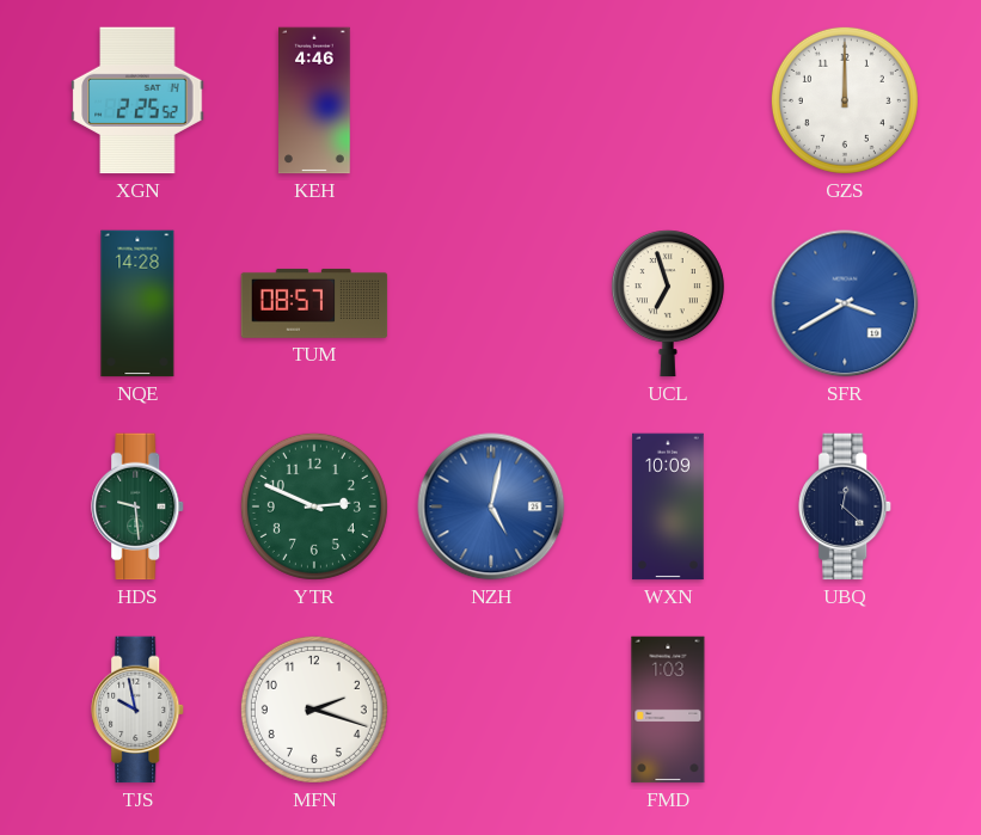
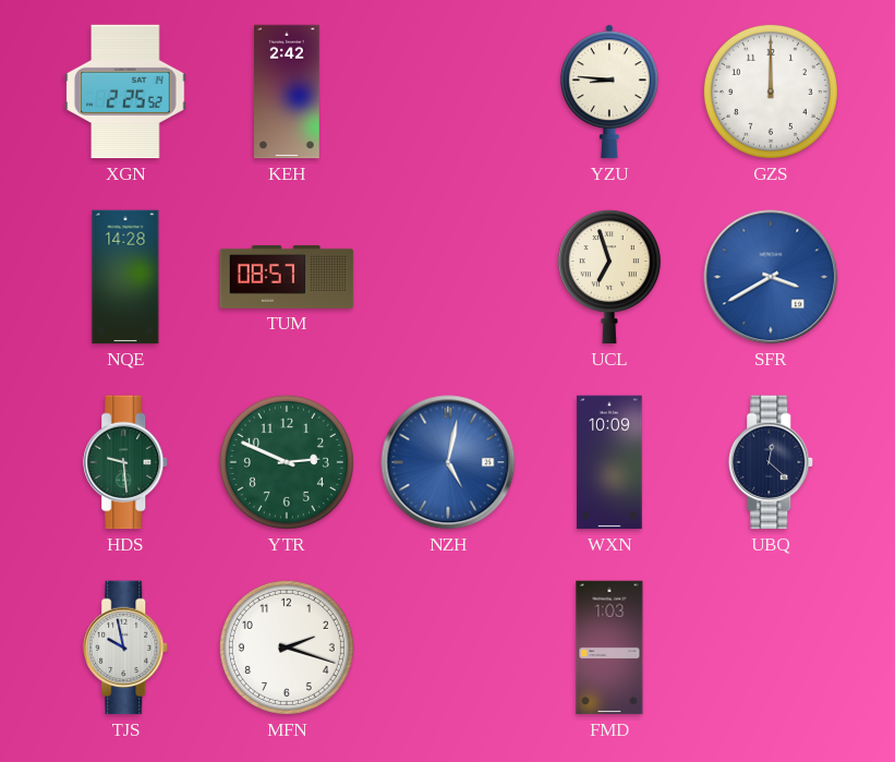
KEH: 4:46 -> 2:42 (288, 92)
YZU: none -> 8:46 (609, 92)
